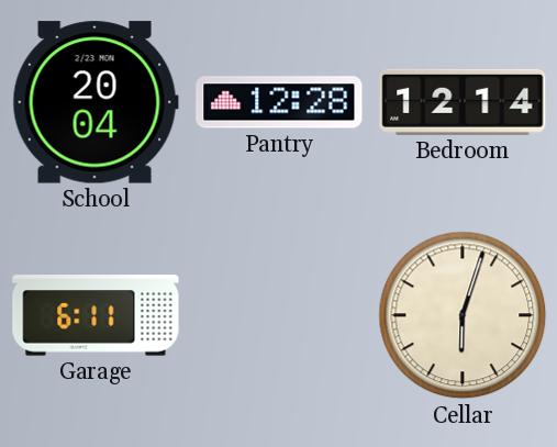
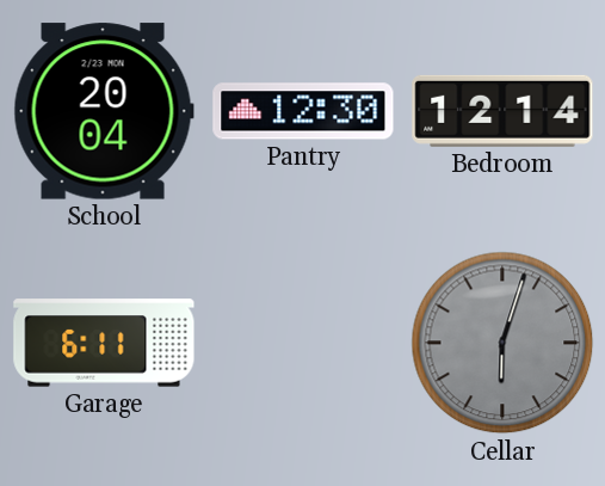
Pantry: 12:28 -> 12:30 (303, 111)
Cellar dial: cream -> grey (502, 343)
